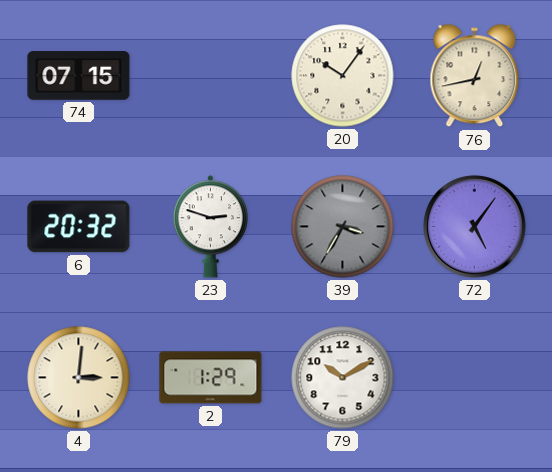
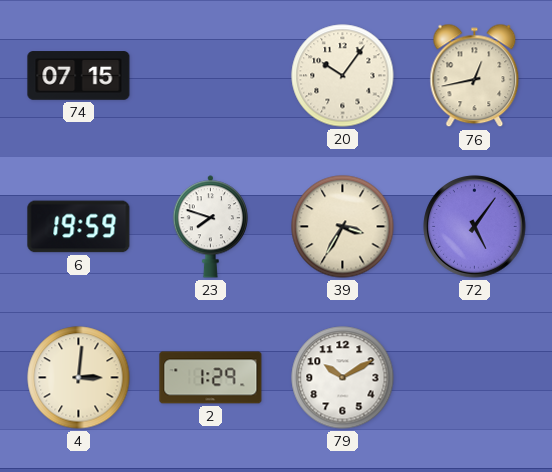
6: 20:32 -> 19:59 (79, 227)
23: 2:48 -> 7:48 (210, 227)
39 dial: grey -> cream (343, 227)
